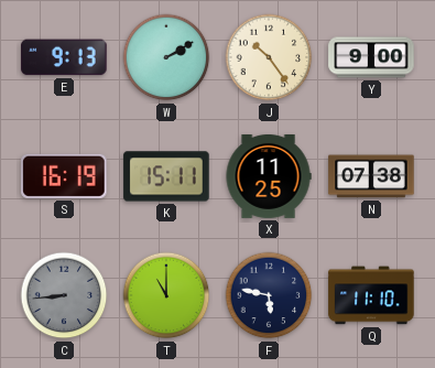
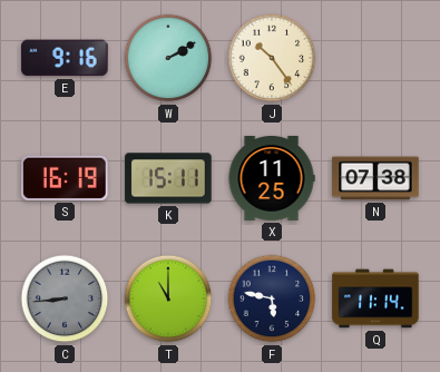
E: 9:13 -> 9:16 (65, 58)
Y: 9:00 -> none (371, 57)
Q: 11:10 -> 11:14 (375, 298)
